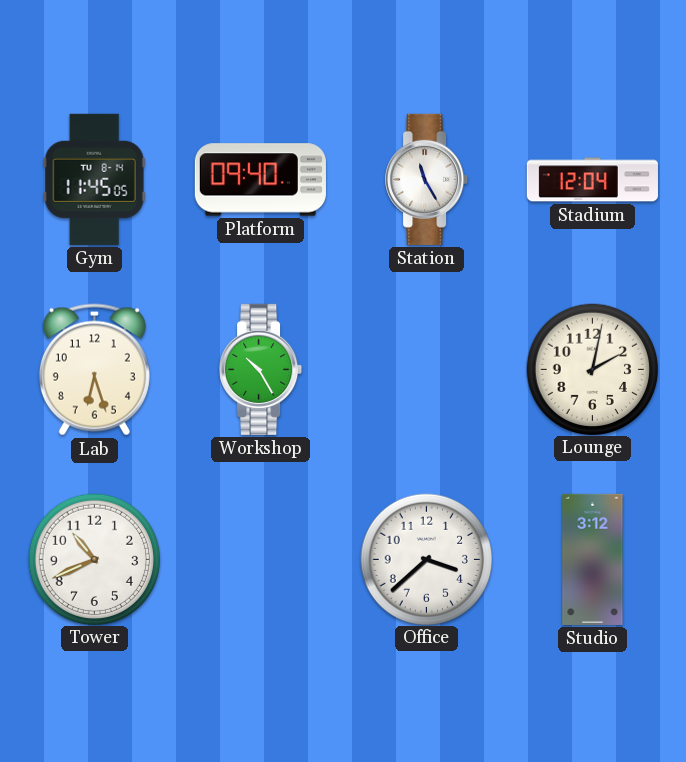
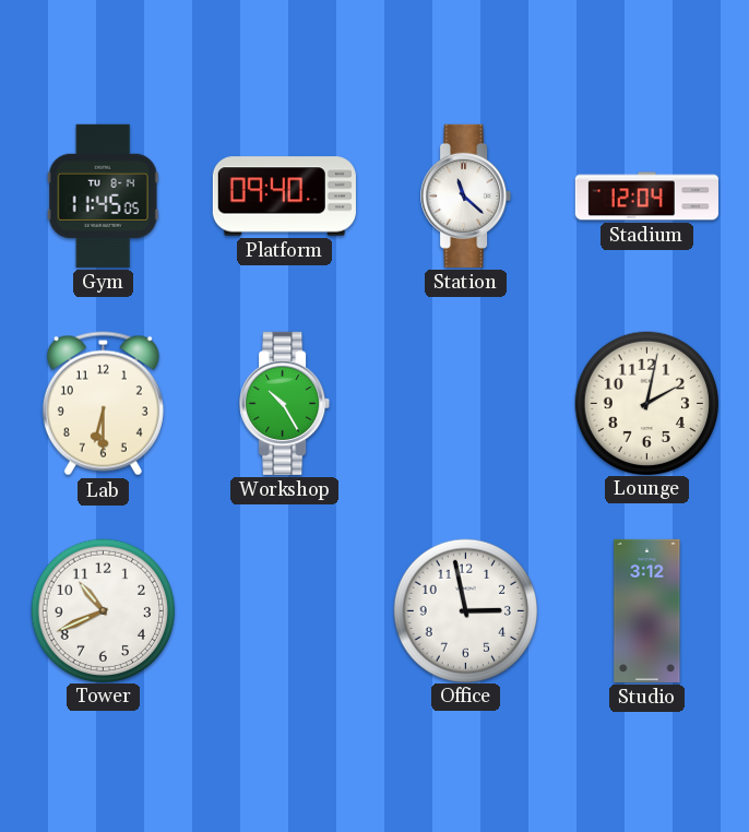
Station: 11:25 -> 11:22 (466, 195)
Lab: 6:27 -> 6:30 (103, 404)
Office: 3:38 -> 2:58 (465, 610)
